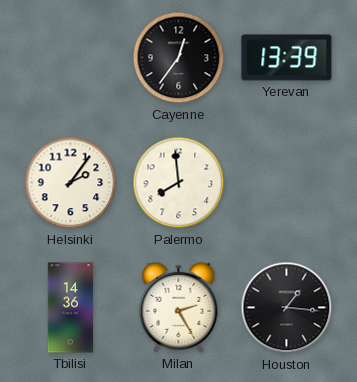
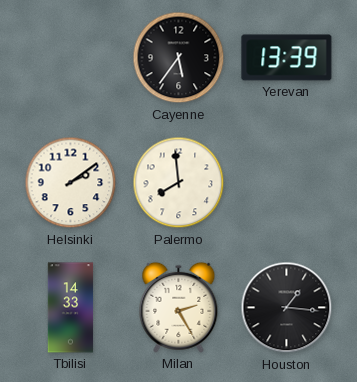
Cayenne: 12:36 -> 5:36 (179, 58)
Helsinki: 2:06 -> 2:09 (71, 183)
Tbilisi: 14:36 -> 14:33 (71, 308)
